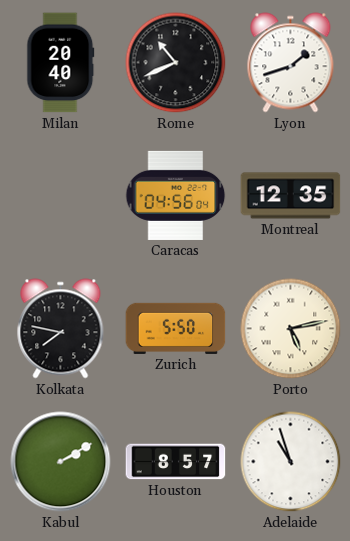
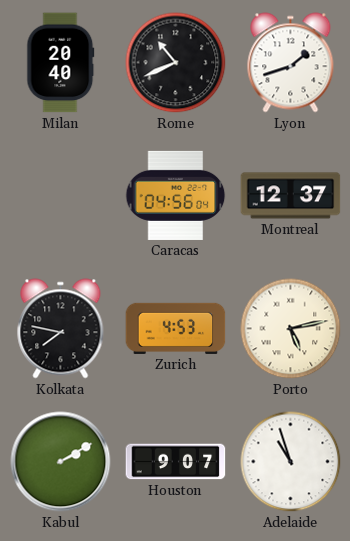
Montreal: 12:35 -> 12:37 (291, 196)
Zurich: 5:50 -> 4:53 (176, 328)
Houston: 8:57 -> 9:07 (176, 462)
